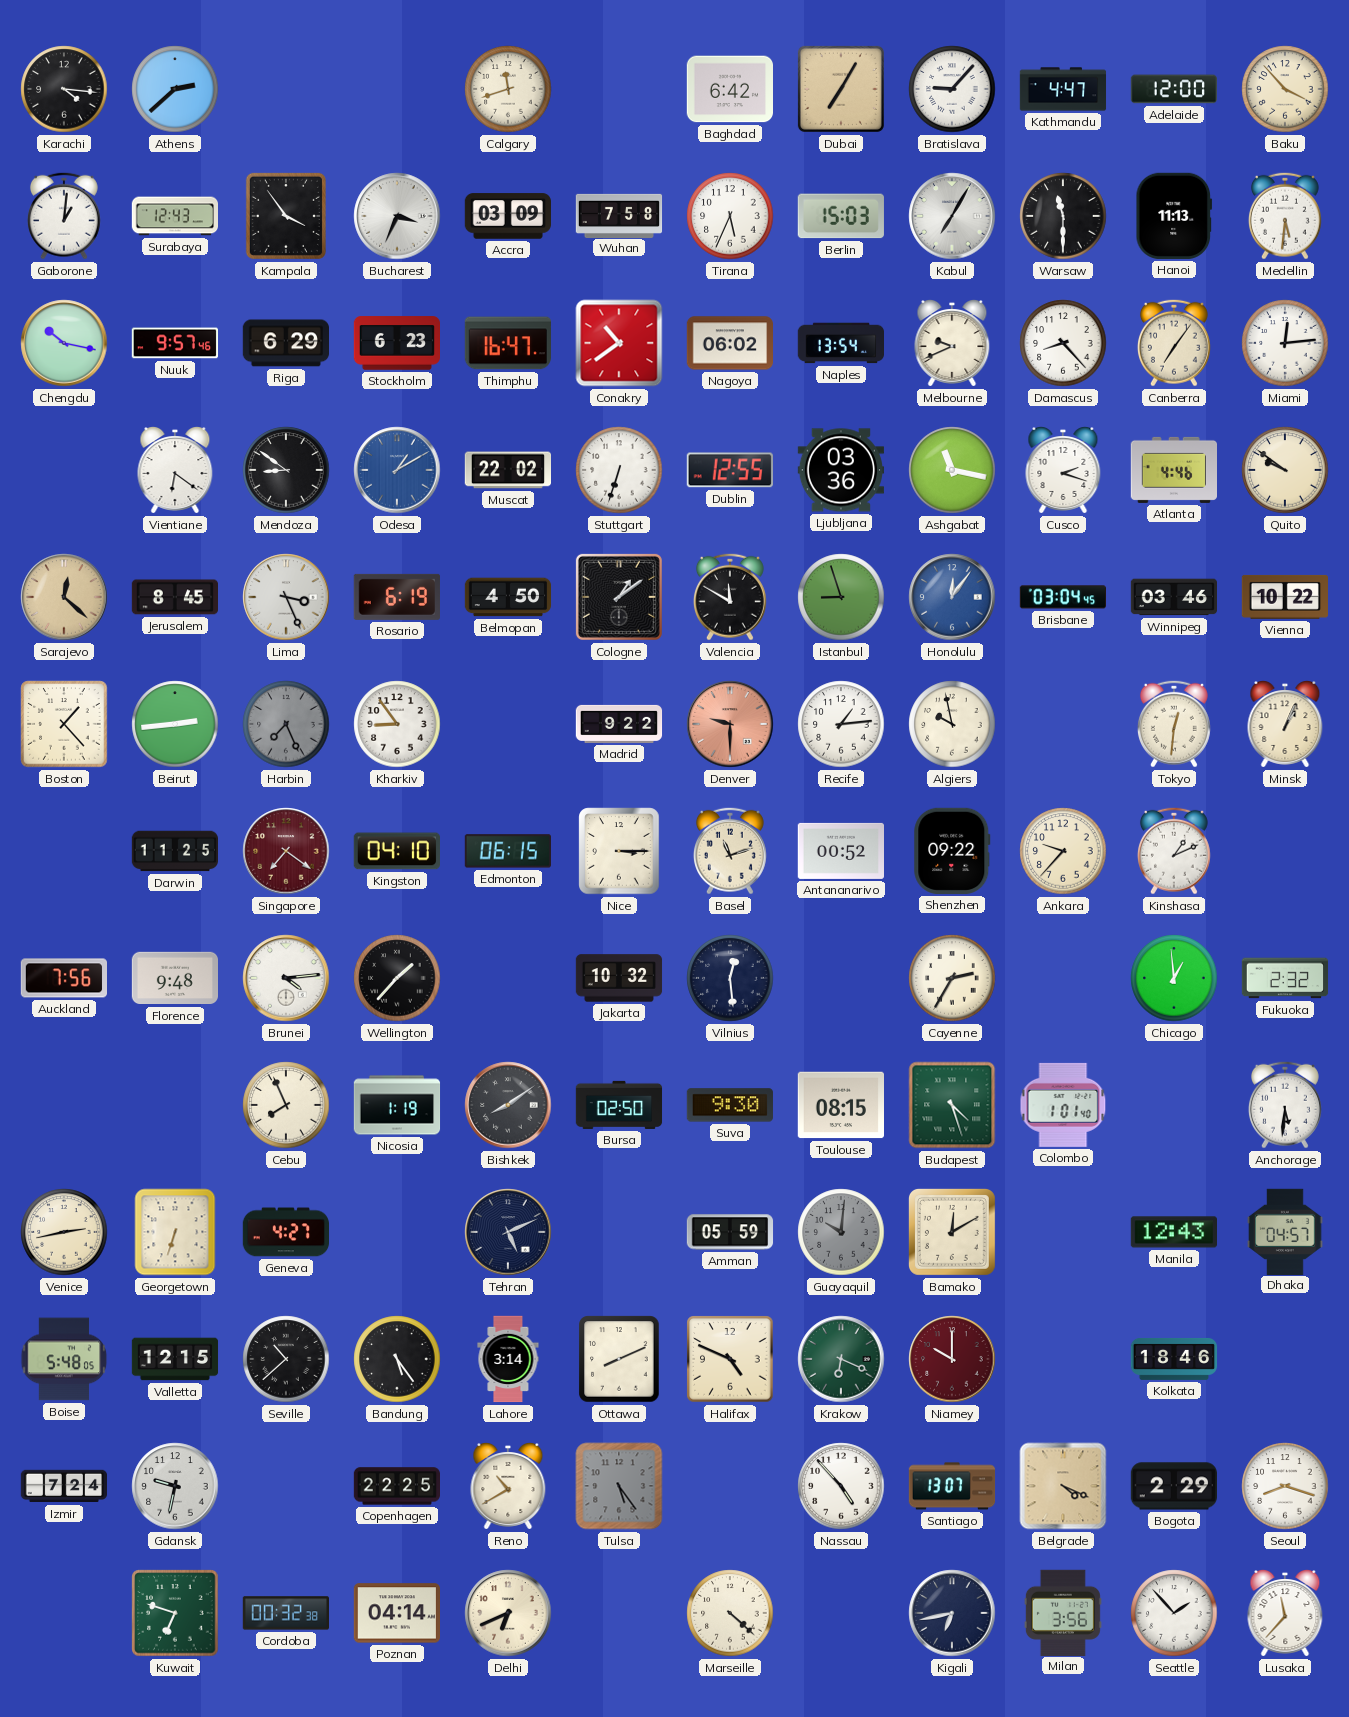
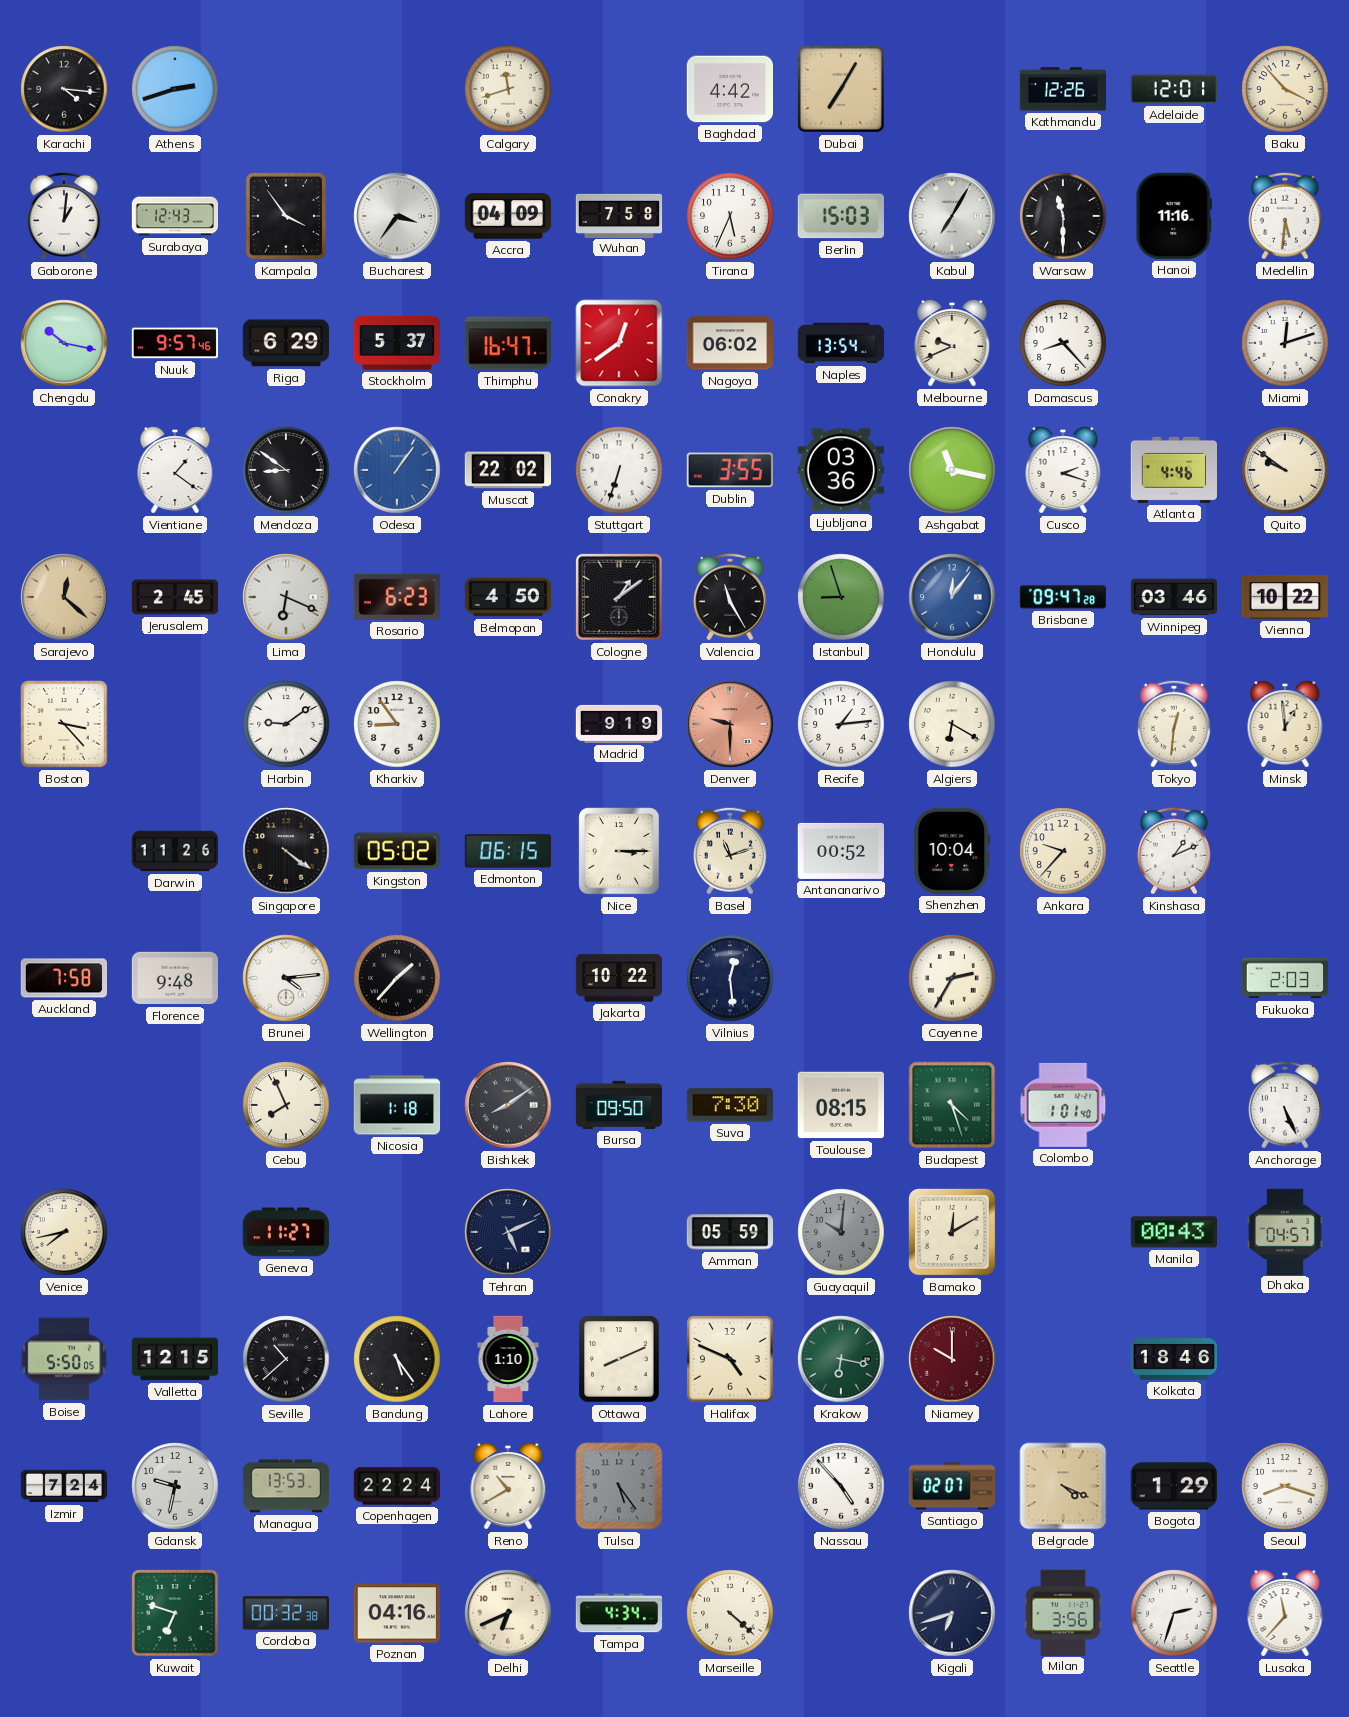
Athens: 2:38 -> 2:42 (175, 89)
Baghdad: 6:42 -> 4:42 (729, 89)
Bratislava: 9:07 -> none (952, 89)
Kathmandu: 4:47 -> 12:26 (1063, 89)
Adelaide: 12:00 -> 12:01 (1173, 89)
Bucharest: 3:34 -> 3:36 (397, 216)
Accra: 03:09 -> 04:09 (507, 216)
Hanoi: 11:13 -> 11:16 (1174, 216)
Stockholm: 6:23 -> 5:37 (396, 343)
Conakry: 10:39 -> 12:39 (619, 343)
Canberra: 7:06 -> none (1174, 343)
Miami: 12:14 -> 12:12 (1285, 343)
Vientiane: 6:21 -> 1:21 (175, 471)
Odesa: 1:10 -> 1:06 (397, 470)
Dublin: 12:55 -> 3:55 (730, 470)
Jerusalem: 8:45 -> 2:45 (175, 597)
Lima: 3:26 -> 6:19 (286, 597)
Rosario: 6:19 -> 6:23 (397, 597)
Valencia: 11:50 -> 11:25 (730, 597)
Brisbane: 03:04 -> 09:47 (1062, 597)
Boston: 1:23 -> 3:23 (64, 724)
Beirut: 2:44 -> none (175, 724)
Harbin: 7:26 -> 9:09 (286, 724)
Harbin dial: grey -> white (286, 724)
Madrid: 9:22 -> 9:19 (619, 724)
Algiers: 9:58 -> 6:20 (952, 724)
Minsk: 1:04 -> 12:59 (1285, 725)
Darwin: 11:25 -> 11:26 (174, 851)
Singapore: 7:21 -> 4:21 (286, 851)
Singapore dial: burgundy -> black (286, 851)
Kingston: 04:10 -> 05:02 (397, 851)
Shenzhen: 09:22 -> 10:04 (952, 851)
Auckland: 7:56 -> 7:58 (63, 978)
Jakarta: 10:32 -> 10:22 (619, 978)
Chicago: 12:59 -> none (1174, 978)
Fukuoka: 2:32 -> 2:03 (1285, 978)
Nicosia: 1:19 -> 1:18 (397, 1105)
Bursa: 02:50 -> 09:50 (619, 1105)
Suva: 9:30 -> 7:30 (729, 1105)
Anchorage: 5:31 -> 5:26 (1285, 1105)
Venice: 2:43 -> 7:43 (64, 1232)
Georgetown: 6:33 -> none (175, 1232)
Geneva: 4:27 -> 11:27 (285, 1232)
Manila: 12:43 -> 00:43 (1173, 1232)
Boise: 5:48 -> 5:50 (64, 1359)
Lahore: 3:14 -> 1:10 (508, 1359)
Krakow: 6:19 -> 6:17 (841, 1359)
Managua: none -> 13:53 (286, 1486)
Copenhagen: 22:25 -> 22:24 (397, 1486)
Santiago: 13:07 -> 02:07 (952, 1486)
Bogota: 2:29 -> 1:29 (1173, 1486)
Poznan: 04:14 -> 04:16 (396, 1613)
Tampa: none -> 4:34 (619, 1613)
Kigali: 6:43 -> 6:42 (952, 1613)
Seattle: 1:53 -> 2:33 (1174, 1613)
